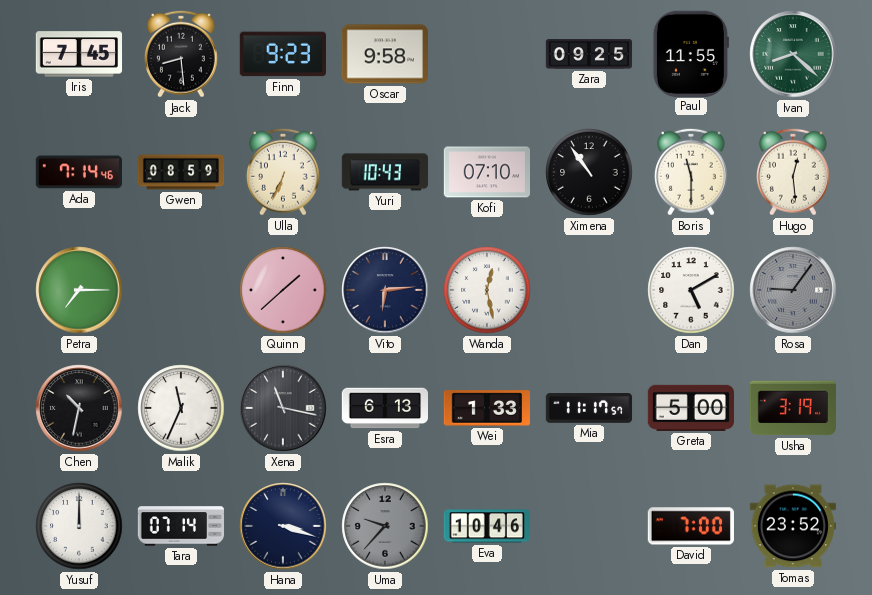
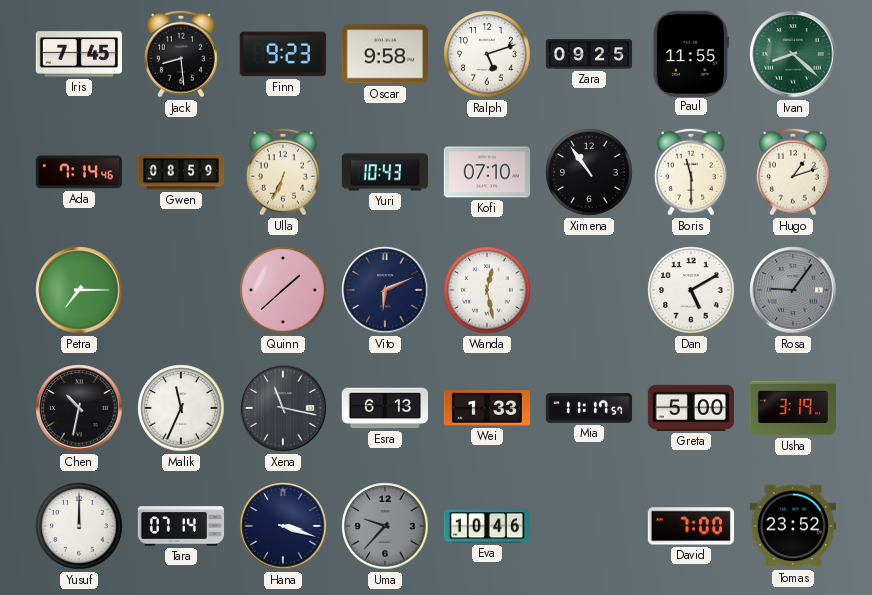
Ralph: none -> 5:12 (487, 54)
Hugo: 12:29 -> 1:12 (793, 172)
Vito: 6:14 -> 6:11 (385, 290)
